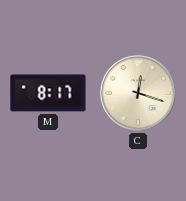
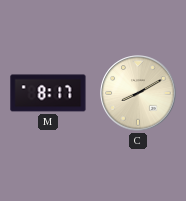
C: 12:18 -> 8:10 (138, 93)
